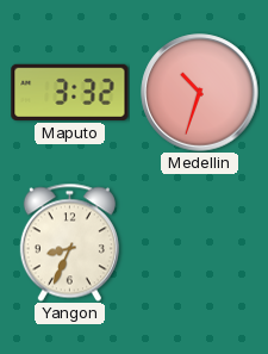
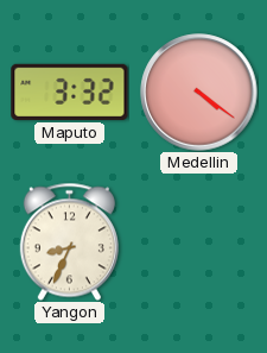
Medellin: 10:33 -> 4:21 (199, 93)
